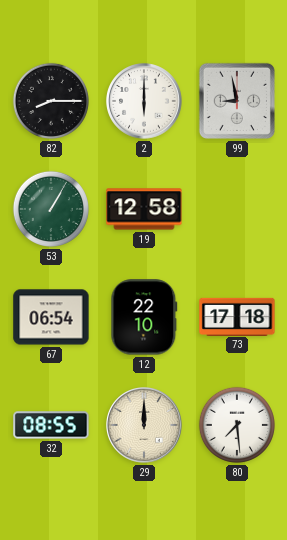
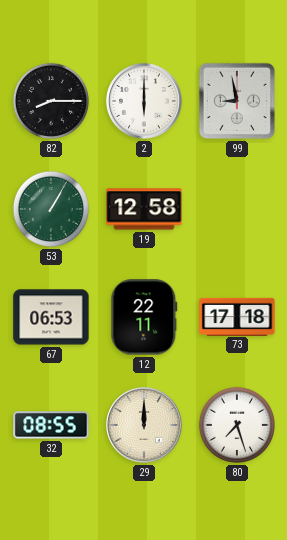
67: 06:54 -> 06:53 (51, 317)
12: 22:10 -> 22:11 (144, 317)
80: 7:29 -> 7:27 (237, 425)
